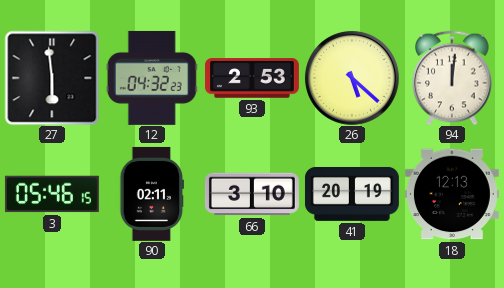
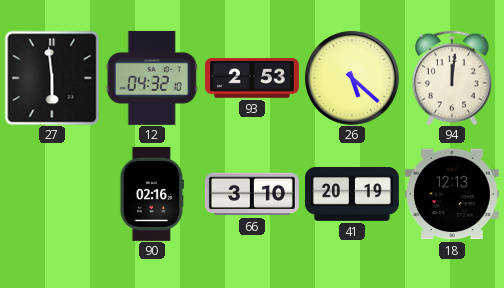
12: 04:32:23 -> 04:32:10 (152, 78)
3: 05:46 -> none (52, 194)
90: 02:11 -> 02:16 (151, 194)
